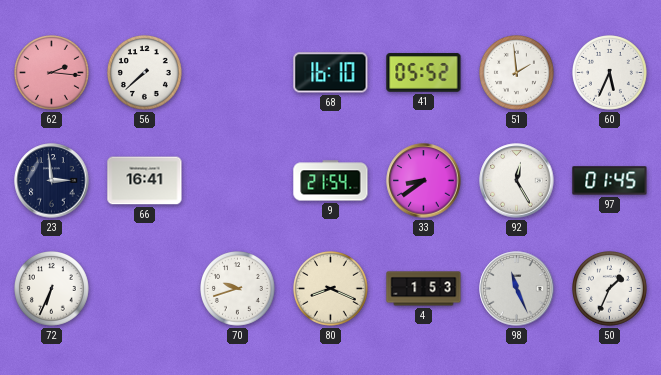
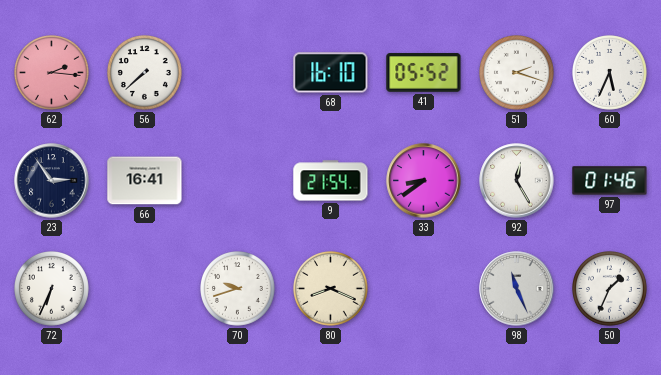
51: 1:59 -> 2:18 (517, 73)
23: 2:59 -> 2:54 (52, 181)
97: 01:45 -> 01:46 (610, 181)
4: 1:53 -> none (424, 289)
